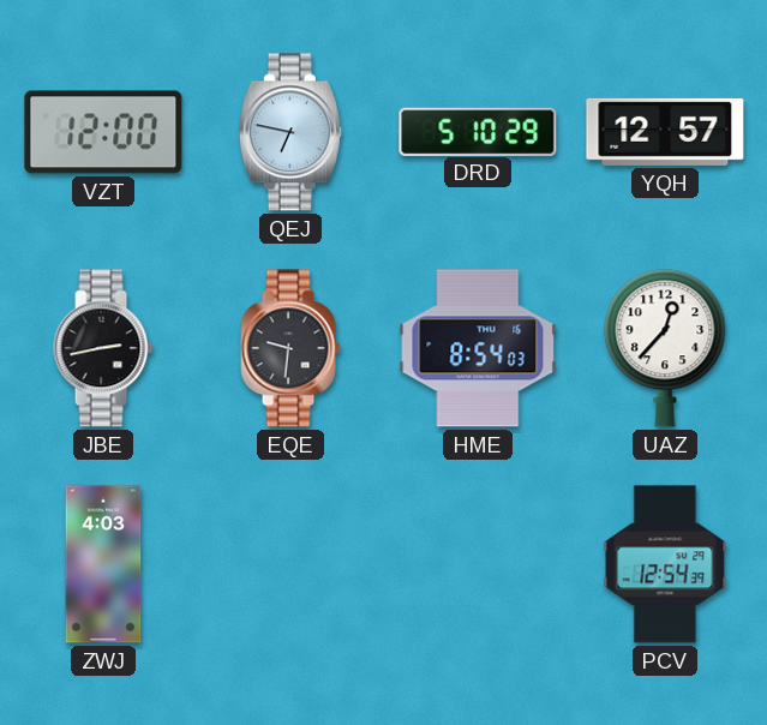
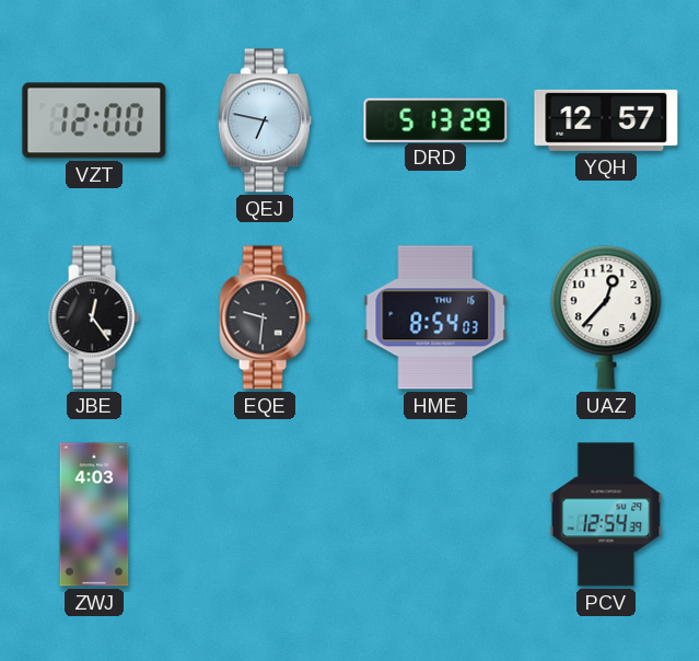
DRD: 5:10 -> 5:13 (435, 119)
JBE: 2:43 -> 12:24 (94, 317)
